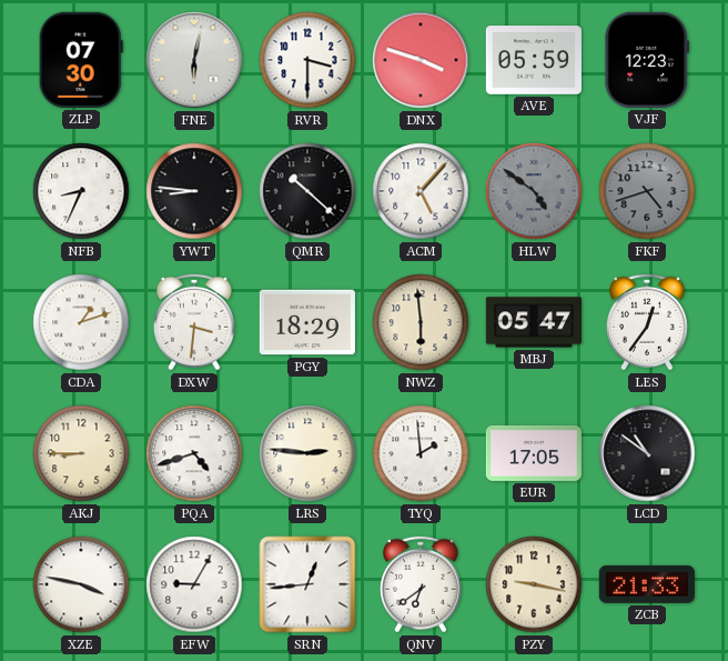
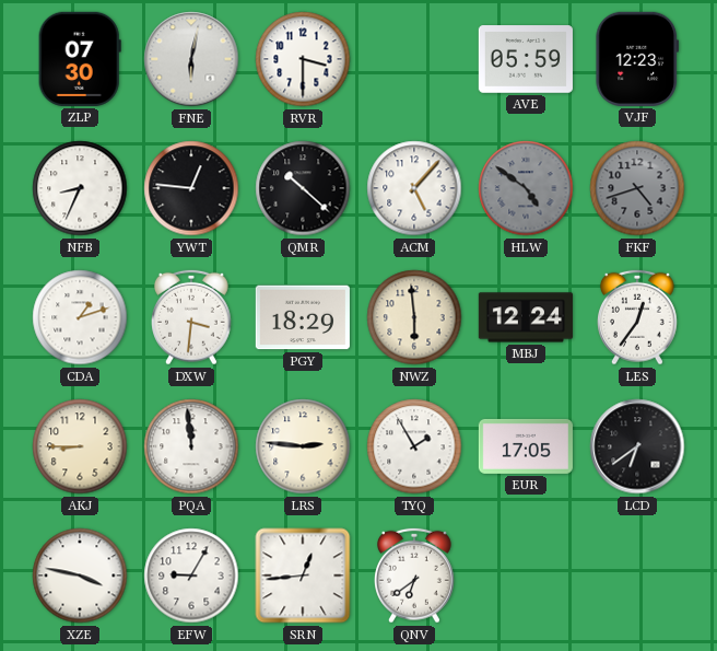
DNX: 3:48 -> none (421, 60)
YWT: 8:46 -> 12:46 (191, 188)
MBJ: 05:47 -> 12:24 (525, 317)
PQA: 4:42 -> 11:59 (191, 446)
TYQ: 1:59 -> 1:55 (414, 446)
LCD: 10:51 -> 6:39 (637, 446)
PZY: 9:17 -> none (534, 584)
ZCB: 21:33 -> none (647, 584)
